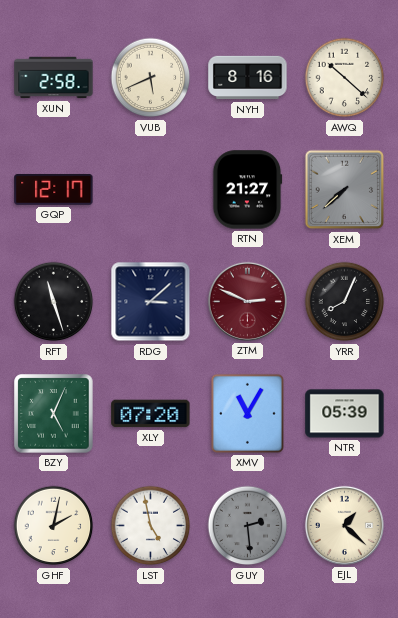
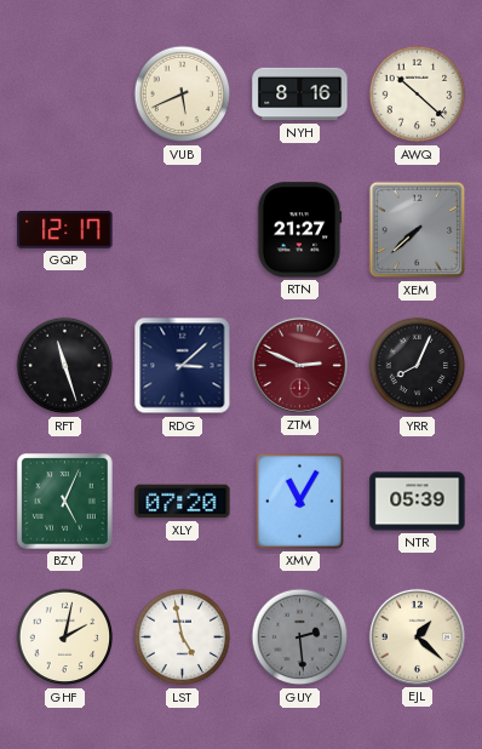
XUN: 2:58 -> none (54, 78)
